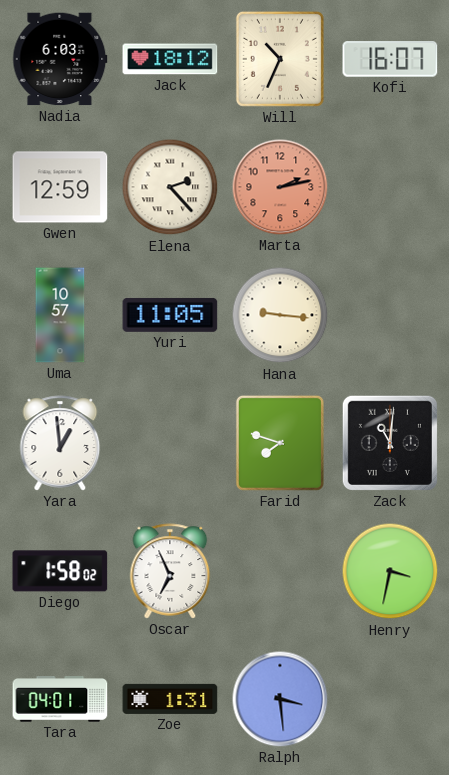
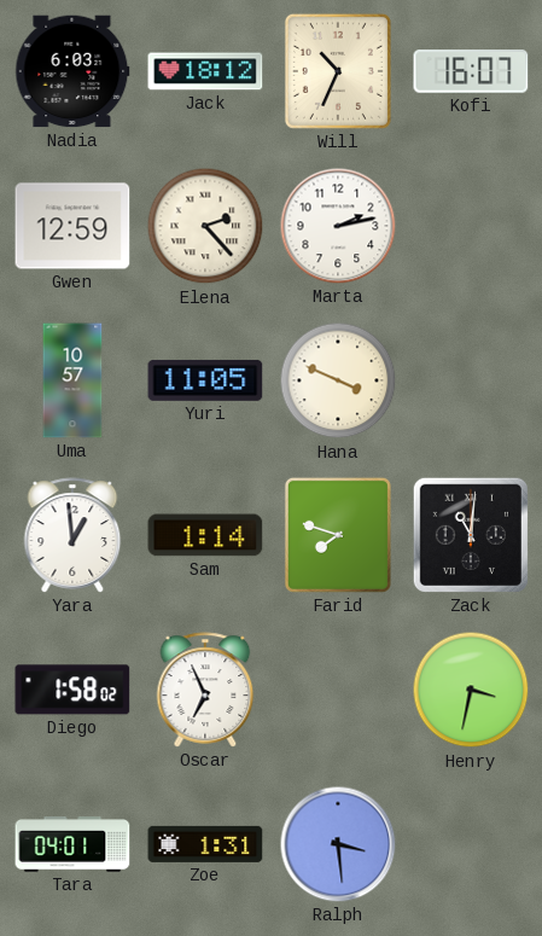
Marta dial: salmon -> white (338, 226)
Hana: 9:16 -> 3:49 (338, 380)
Sam: none -> 1:14 (205, 535)
